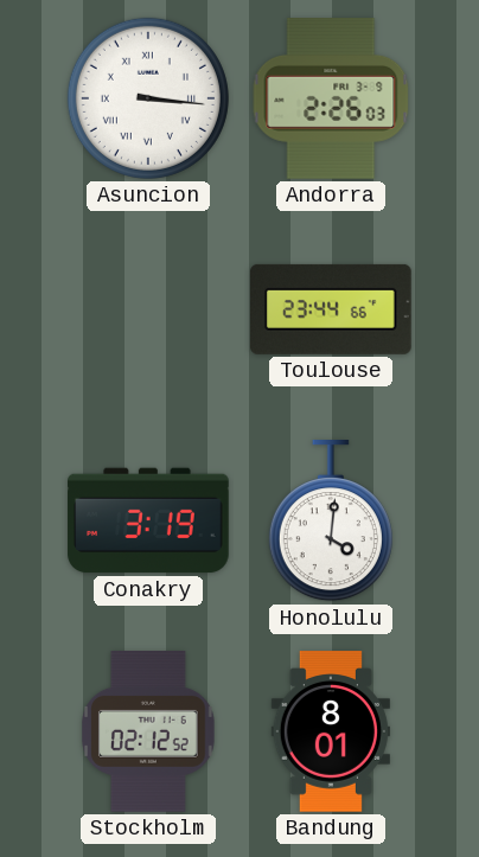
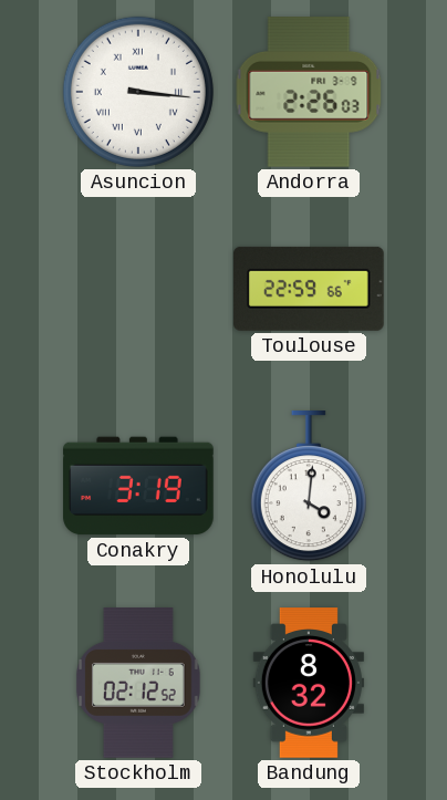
Toulouse: 23:44 -> 22:59 (310, 289)
Bandung: 8:01 -> 8:32 (309, 683)
